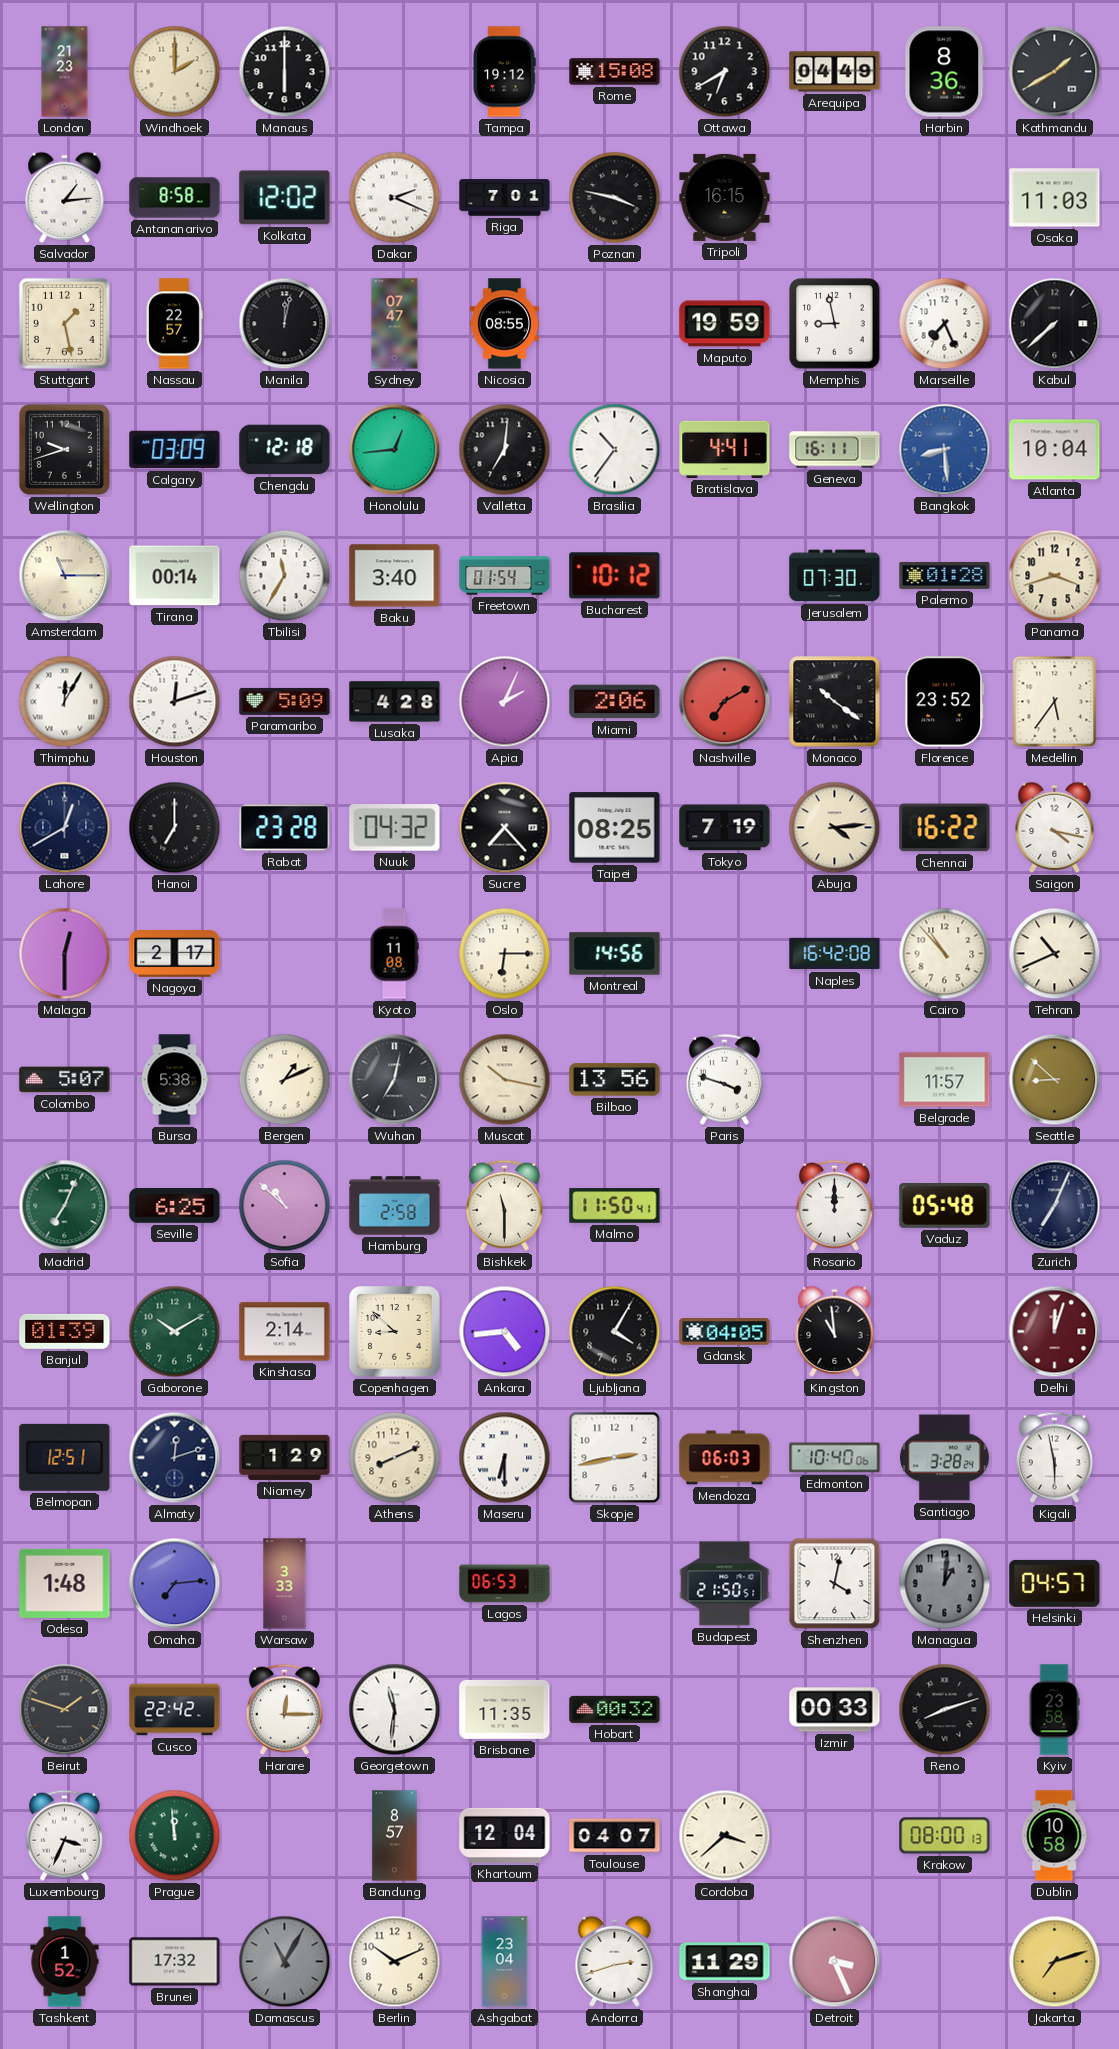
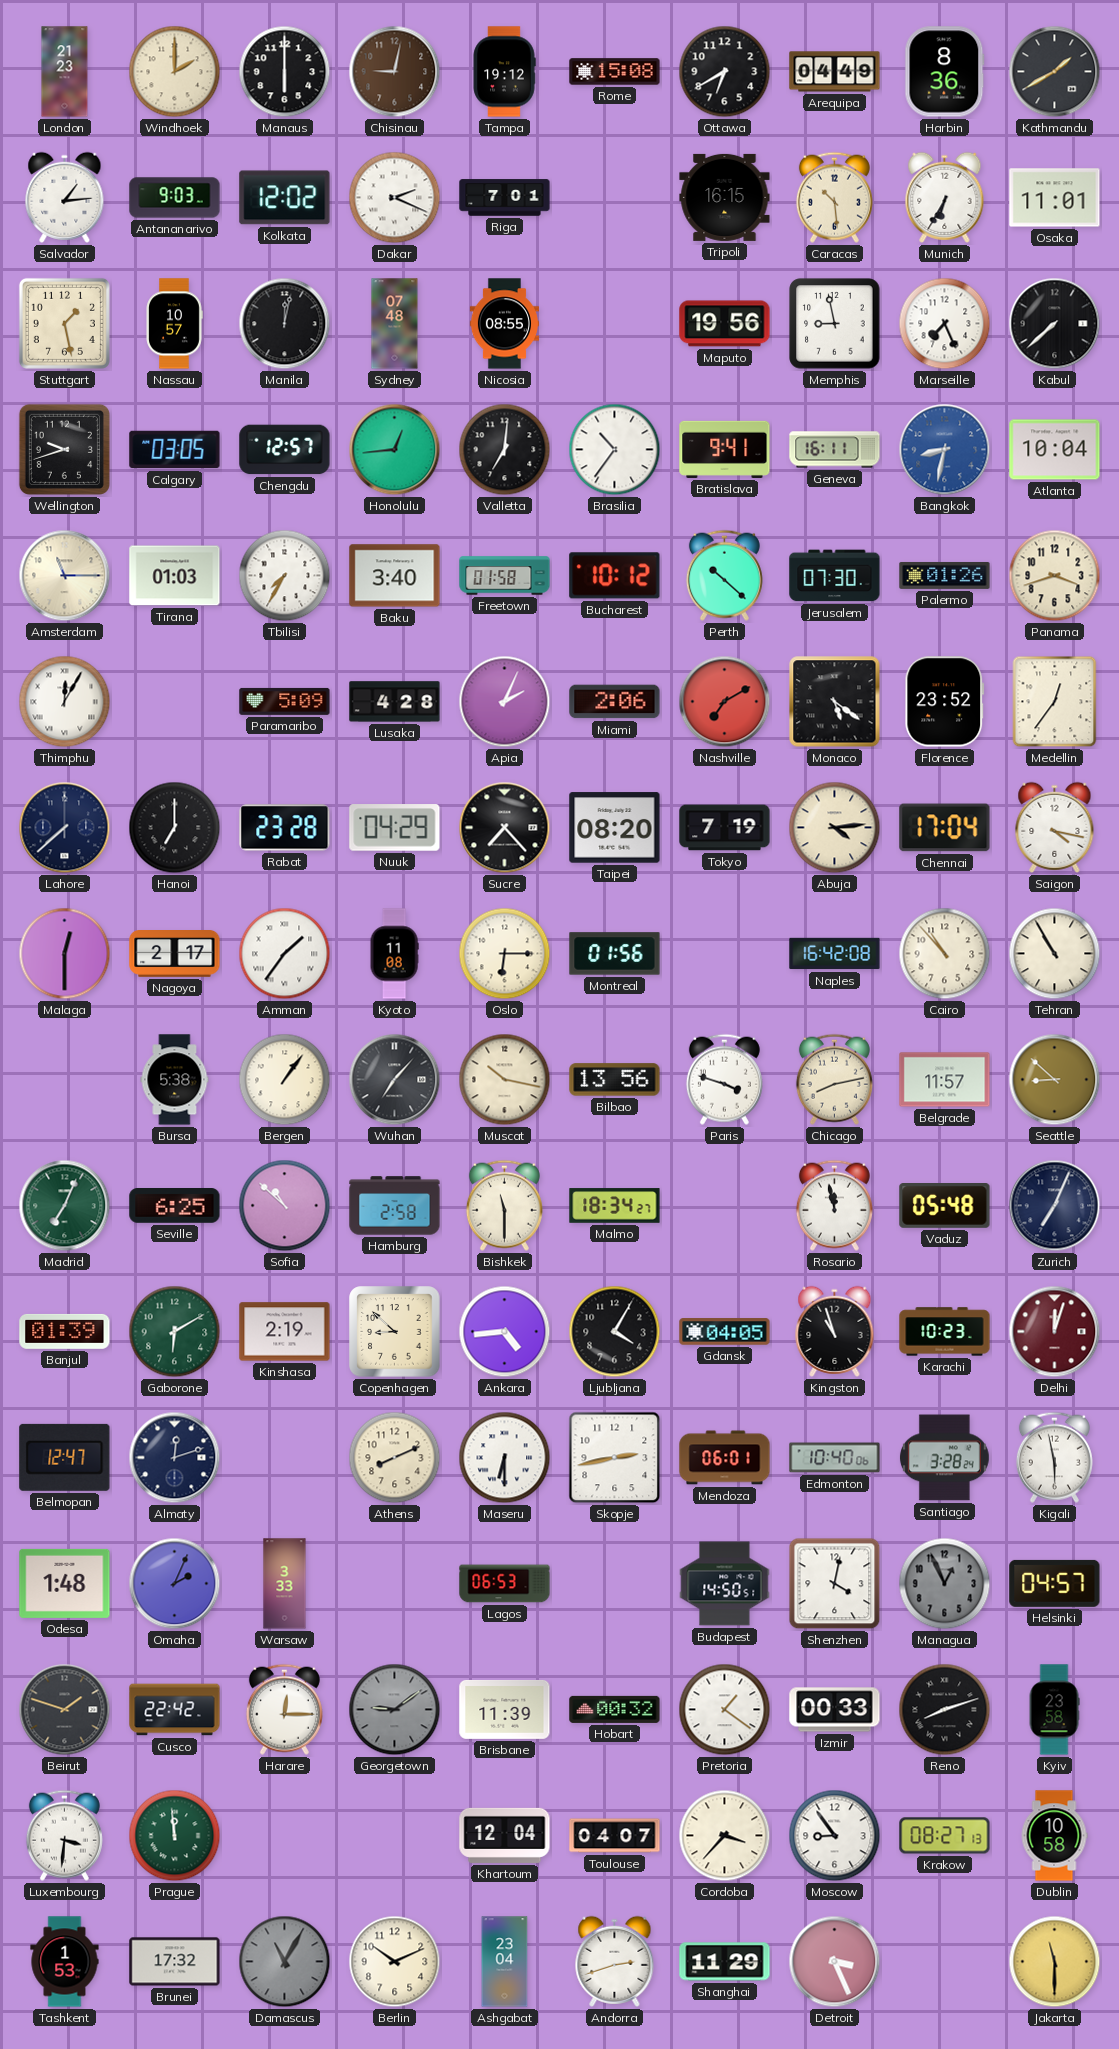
Chisinau: none -> 9:02 (395, 72)
Antananarivo: 8:58 -> 9:03 (175, 198)
Poznan: 3:47 -> none (615, 198)
Caracas: none -> 10:29 (834, 197)
Munich: none -> 6:35 (945, 197)
Osaka: 11:03 -> 11:01 (1055, 198)
Nassau: 22:57 -> 10:57 (174, 324)
Sydney: 07:47 -> 07:48 (395, 324)
Maputo: 19:59 -> 19:56 (725, 324)
Calgary: 03:09 -> 03:05 (175, 450)
Chengdu: 12:18 -> 12:57 (285, 450)
Bratislava: 4:41 -> 9:41 (725, 449)
Bangkok: 8:29 -> 8:32 (945, 450)
Tirana: 00:14 -> 01:03 (175, 576)
Tbilisi: 11:35 -> 7:35 (285, 576)
Freetown: 01:54 -> 01:58 (505, 576)
Perth: none -> 10:22 (724, 575)
Palermo: 01:28 -> 01:26 (945, 575)
Houston: 12:12 -> none (175, 702)
Monaco: 10:21 -> 5:21 (835, 702)
Medellin: 5:36 -> 12:36 (1055, 702)
Lahore: 12:40 -> 7:38 (65, 828)
Nuuk: 04:32 -> 04:29 (395, 828)
Taipei: 08:25 -> 08:20 (615, 828)
Chennai: 16:22 -> 17:04 (945, 828)
Amman: none -> 1:36 (285, 954)
Montreal: 14:56 -> 01:56 (615, 954)
Tehran: 10:41 -> 10:55 (1055, 954)
Colombo: 5:07 -> none (65, 1080)
Bergen: 1:11 -> 1:06 (285, 1080)
Wuhan: 7:02 -> 7:07 (395, 1080)
Chicago: none -> 8:13 (834, 1079)
Malmo: 11:50 -> 18:34 (615, 1206)
Rosario: 12:00 -> 11:58 (834, 1205)
Gaborone: 10:10 -> 6:10 (175, 1332)
Kinshasa: 2:14 -> 2:19 (285, 1332)
Kingston: 10:59 -> 10:57 (835, 1331)
Karachi: none -> 10:23 (945, 1332)
Belmopan: 12:51 -> 12:47 (65, 1457)
Niamey: 1:29 -> none (285, 1457)
Mendoza: 06:03 -> 06:01 (725, 1458)
Omaha: 7:14 -> 2:04 (175, 1584)
Budapest: 21:50 -> 14:50 (725, 1584)
Managua: 1:01 -> 12:56 (945, 1584)
Georgetown: 11:31 -> 9:09 (395, 1710)
Georgetown dial: white -> grey (395, 1710)
Brisbane: 11:35 -> 11:39 (505, 1709)
Pretoria: none -> 1:21 (725, 1710)
Luxembourg: 3:34 -> 3:31 (64, 1835)
Bandung: 8:57 -> none (395, 1836)
Cordoba: 3:38 -> 3:37 (725, 1836)
Moscow: none -> 8:54 (835, 1836)
Krakow: 08:00 -> 08:27 (945, 1836)
Tashkent: 1:52 -> 1:53 (65, 1962)
Jakarta: 7:12 -> 11:30 (1055, 1962)
